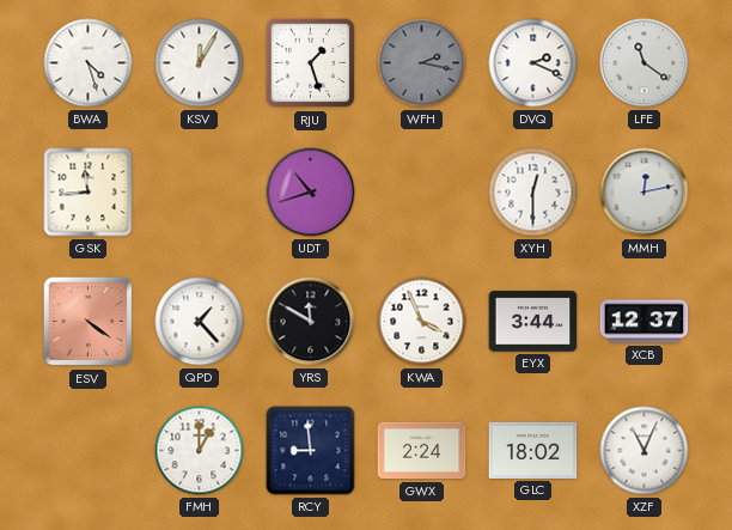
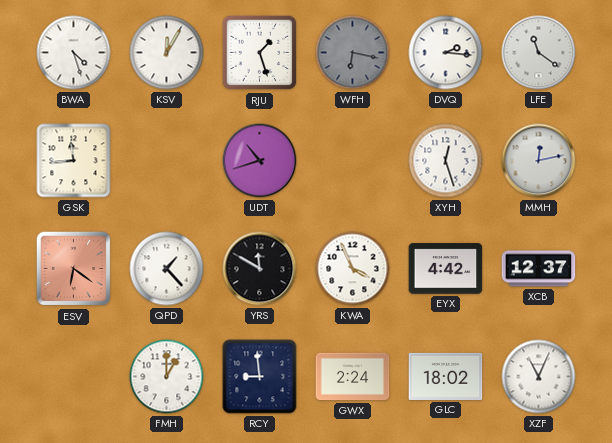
WFH: 2:17 -> 6:17 (353, 53)
DVQ: 2:19 -> 2:16 (446, 53)
XYH: 12:30 -> 12:27 (446, 161)
ESV: 4:21 -> 6:21 (74, 269)
EYX: 3:44 -> 4:42 (446, 269)
